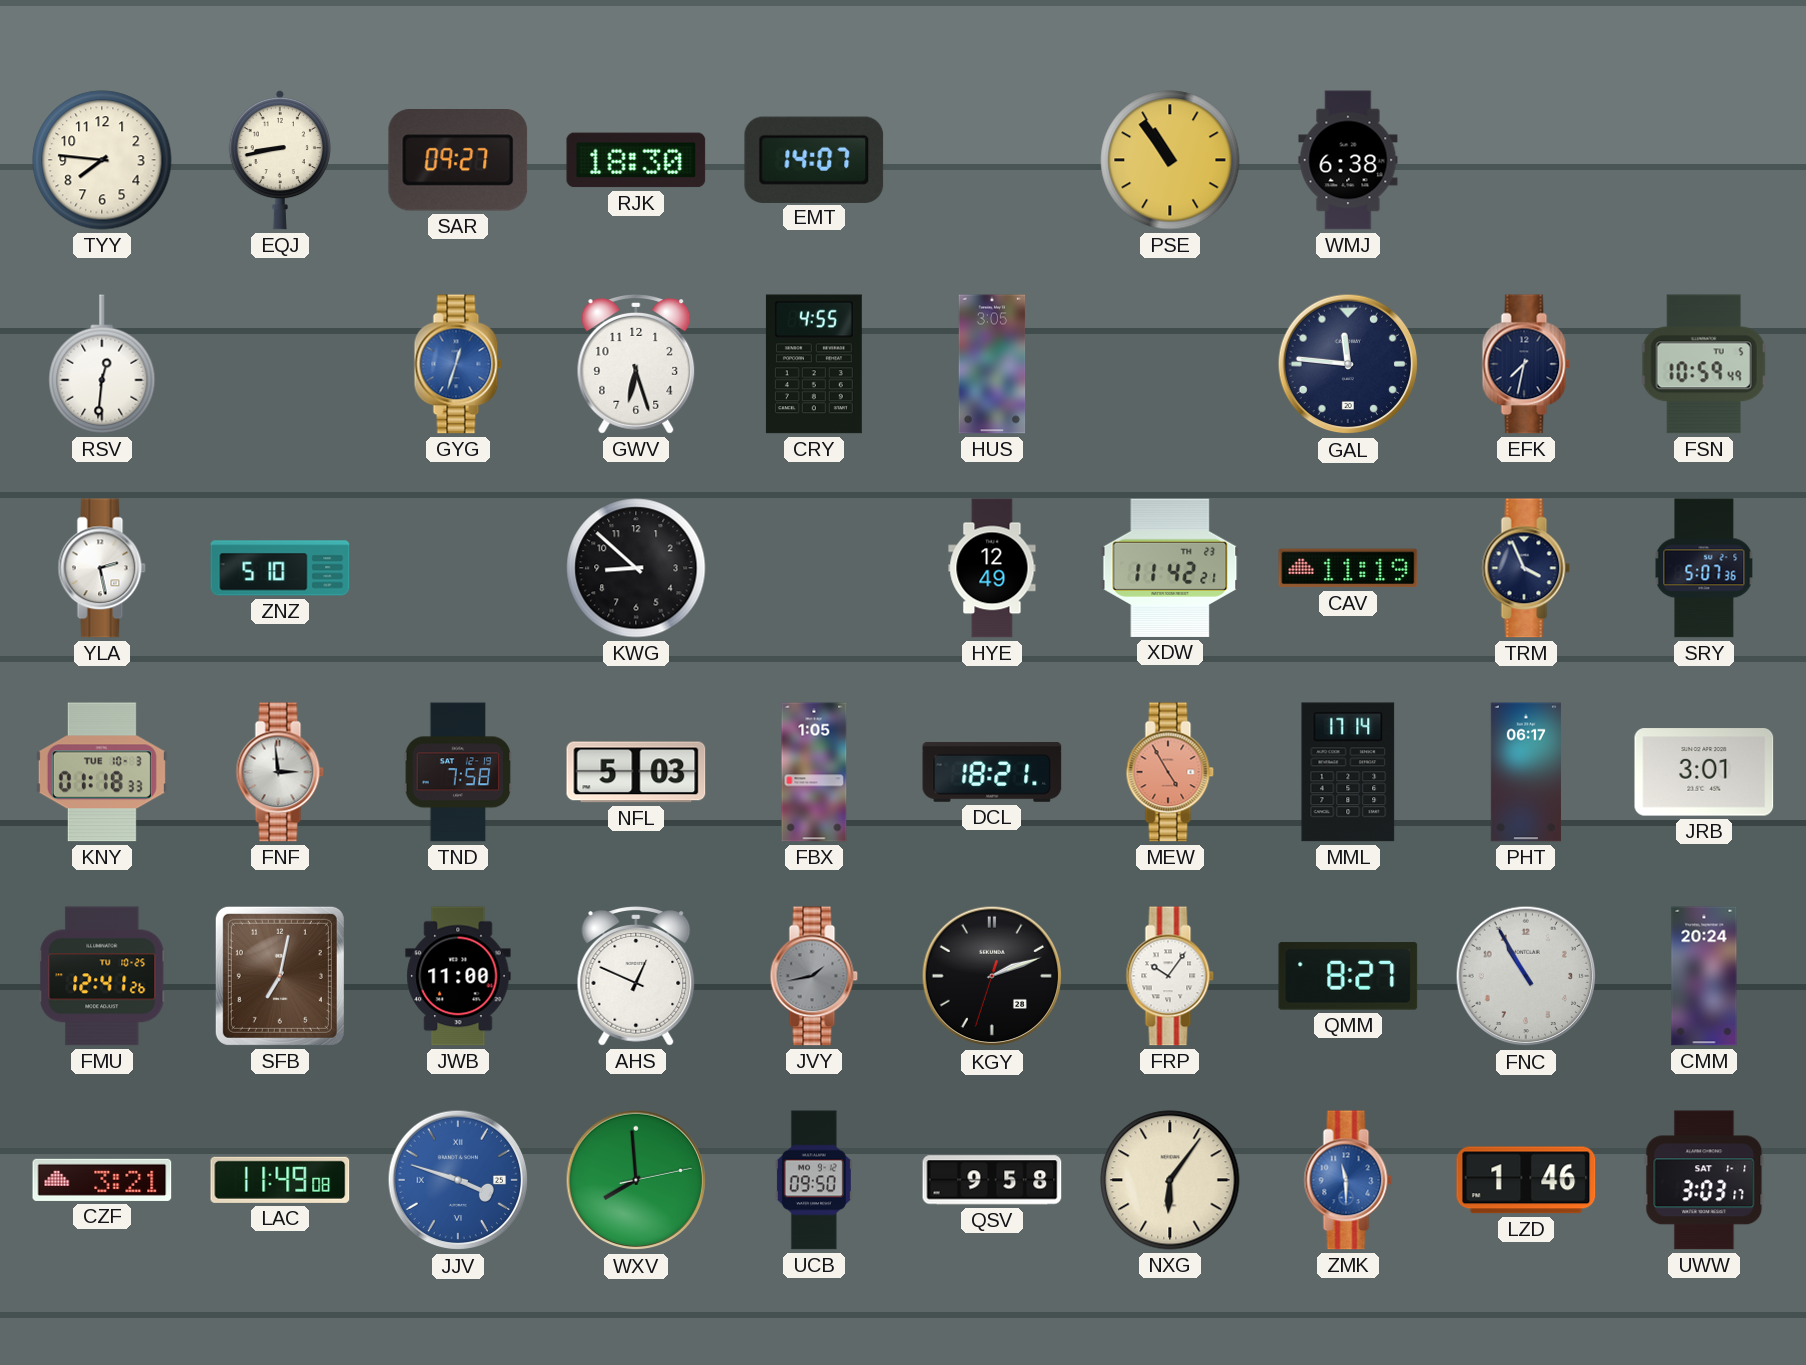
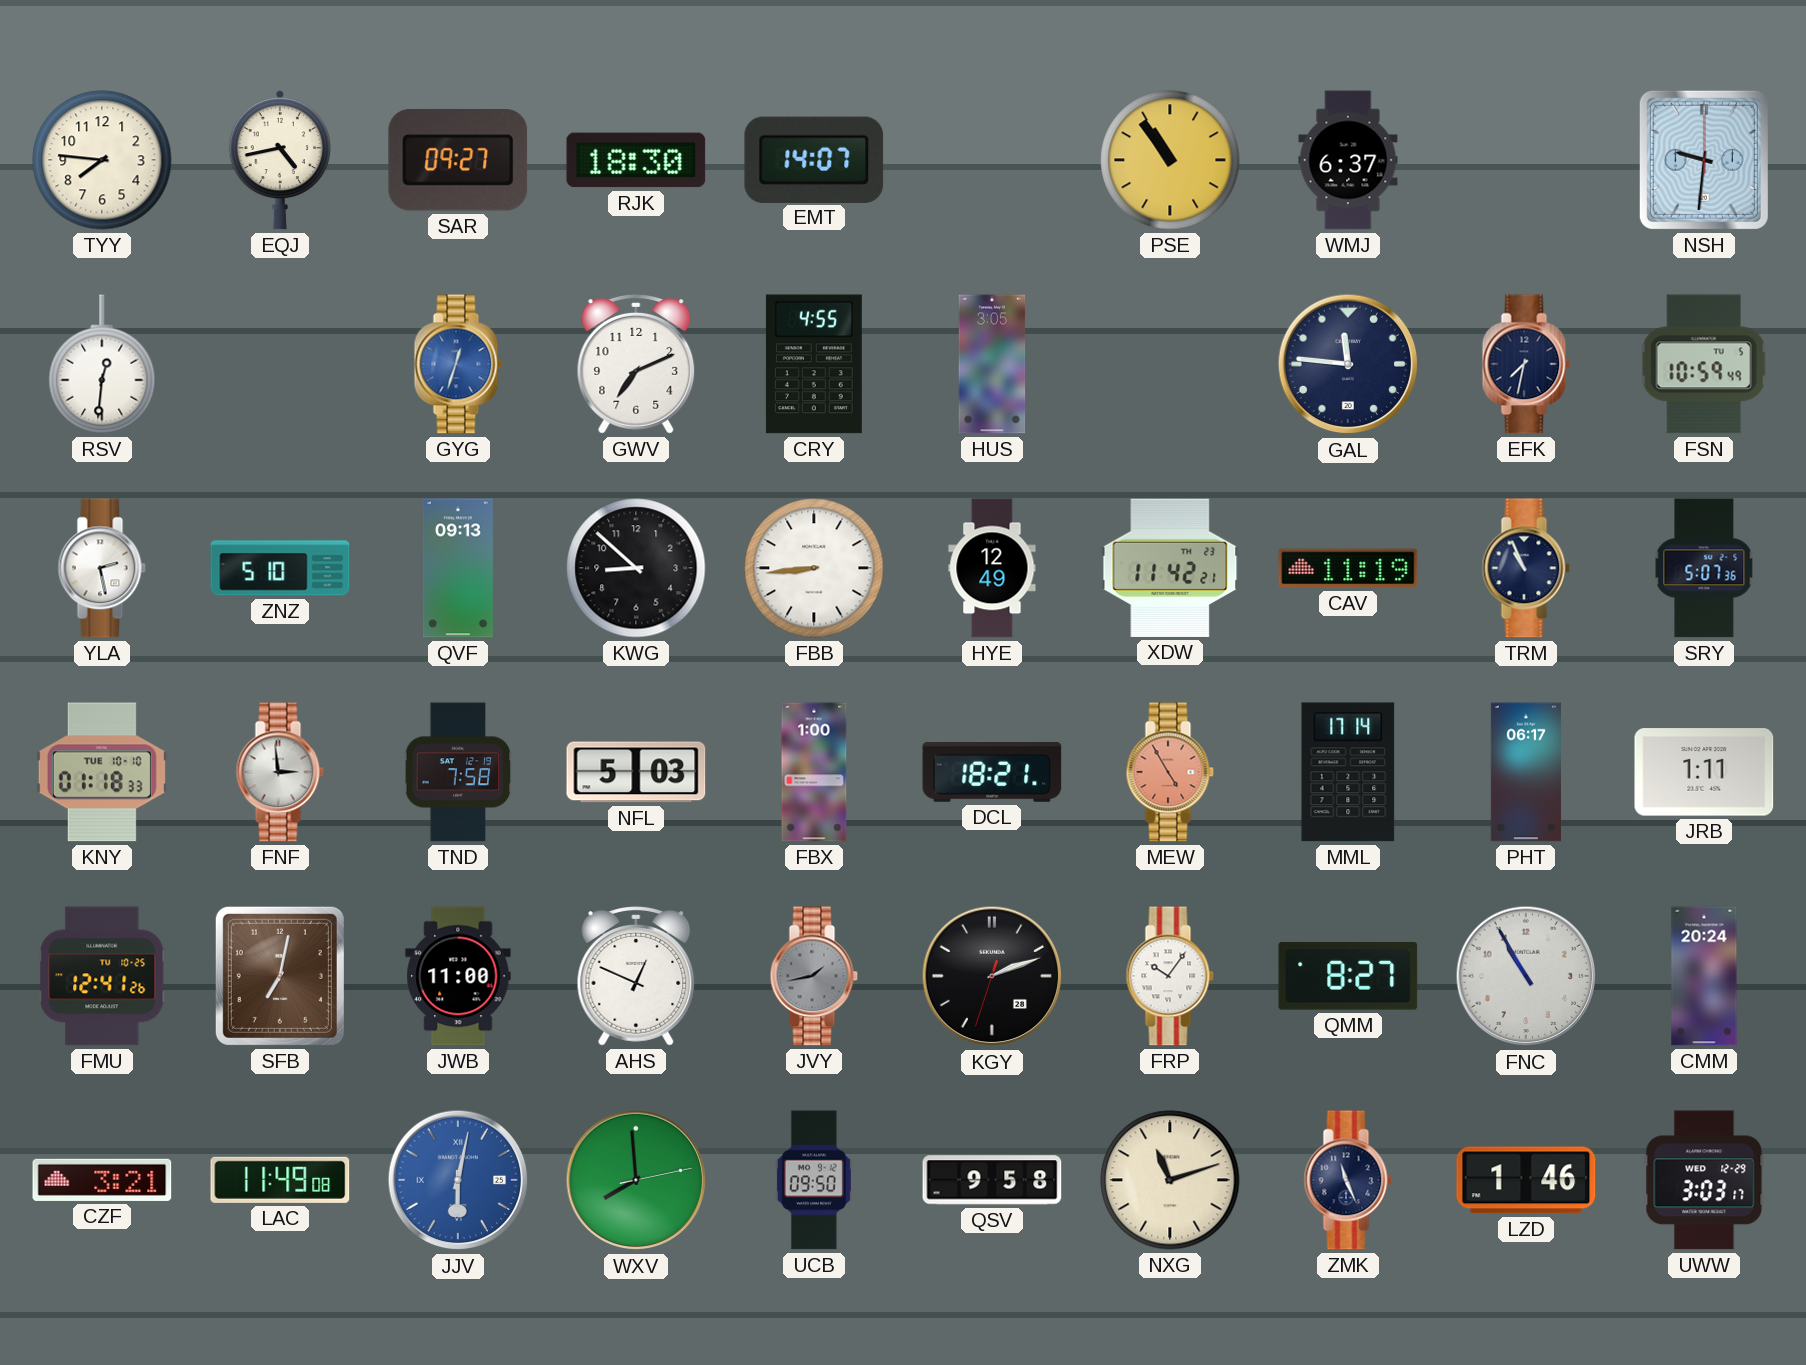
EQJ: 8:43 -> 4:43 (280, 160)
WMJ: 6:38 -> 6:37 (1348, 160)
NSH: none -> 9:31 (1704, 160)
GWV: 6:27 -> 7:11 (636, 364)
QVF: none -> 09:13 (458, 568)
FBB: none -> 8:44 (814, 568)
TRM: 3:56 -> 10:56 (1526, 568)
KNY date: TUE 10-3 -> TUE 10-10 (102, 772)
FBX: 1:05 -> 1:00 (814, 772)
JRB: 3:01 -> 1:11 (1704, 772)
JJV: 3:48 -> 6:02 (458, 1180)
NXG: 6:06 -> 11:12 (1170, 1180)
ZMK: 11:30 -> 11:26 (1348, 1180)
ZMK dial: blue -> navy (1348, 1180)
UWW date: SAT 1-1 -> WED 12-29 (1704, 1180)
